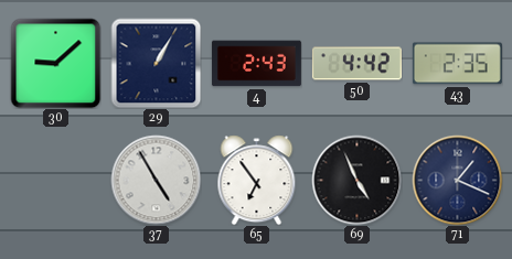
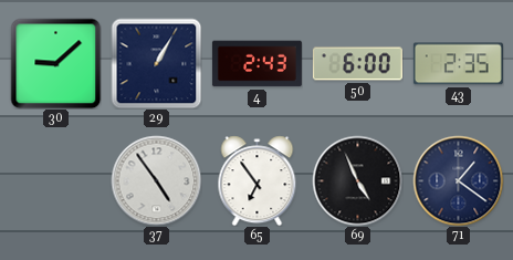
50: 4:42 -> 6:00 (357, 64)
37: 4:55 -> 4:54 (156, 180)
71: 1:19 -> 1:21 (458, 180)
